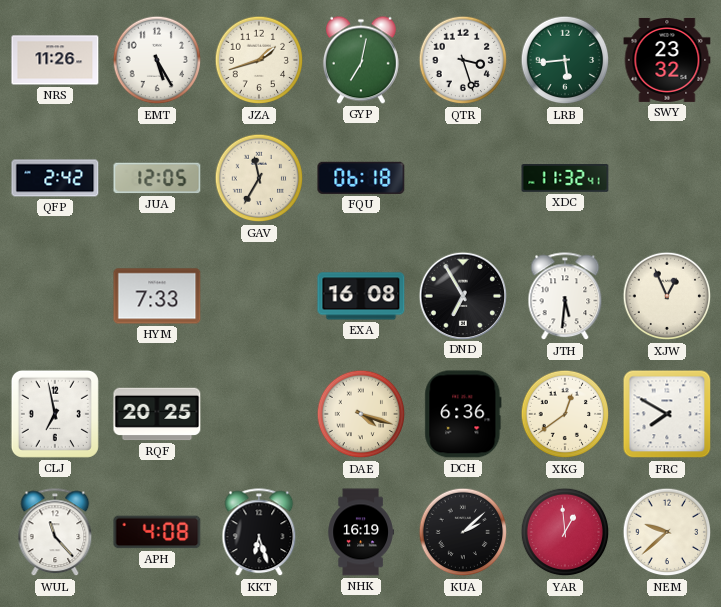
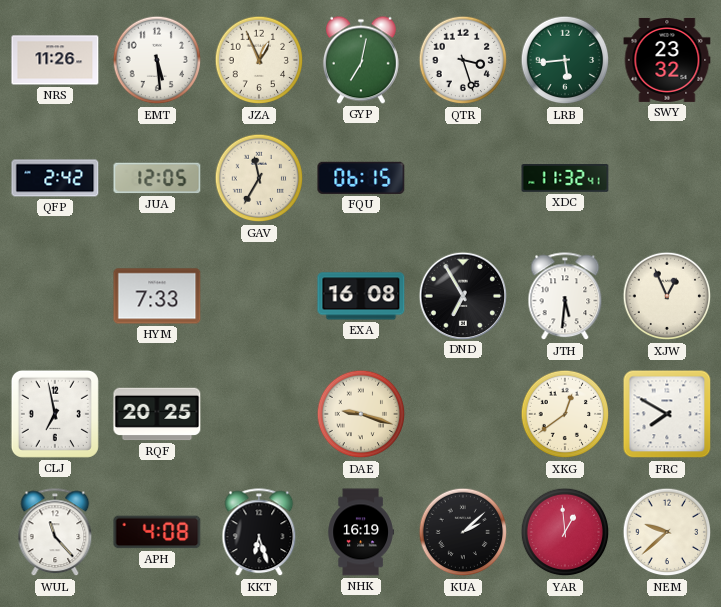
EMT: 5:25 -> 5:29 (157, 60)
JZA: 1:42 -> 12:56 (259, 60)
FQU: 06:18 -> 06:15 (361, 178)
DAE: 4:18 -> 9:18 (361, 414)
DCH: 6:36 -> none (463, 414)
